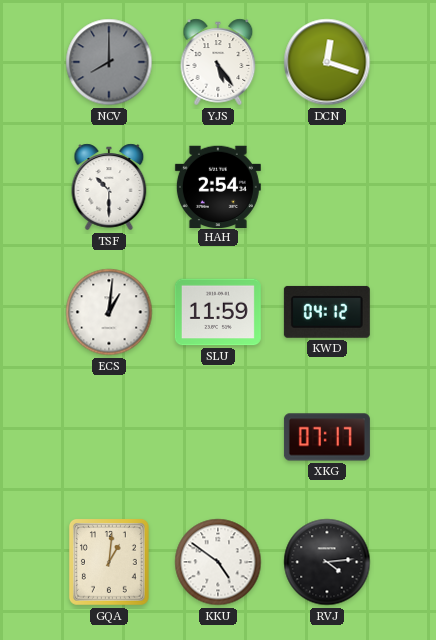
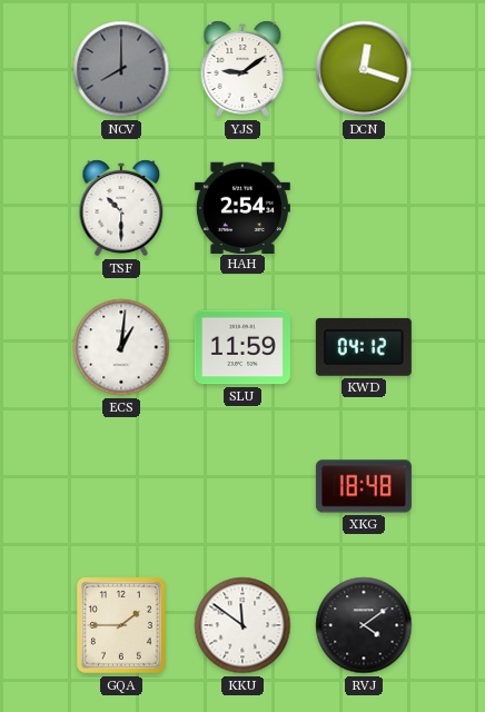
YJS: 5:24 -> 9:09 (242, 69)
XKG: 07:17 -> 18:48 (364, 486)
GQA: 1:01 -> 1:45 (121, 626)
KKU: 4:51 -> 11:51 (242, 625)
RVJ: 4:14 -> 4:09 (364, 625)
